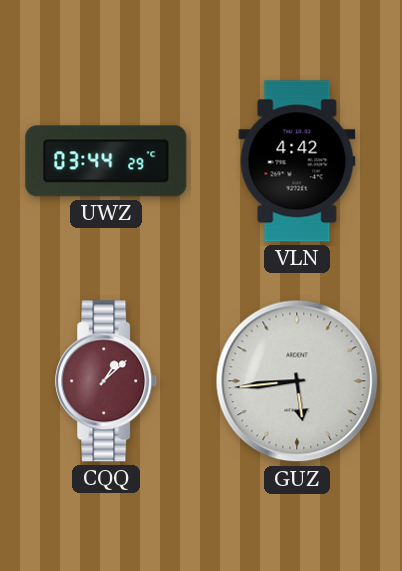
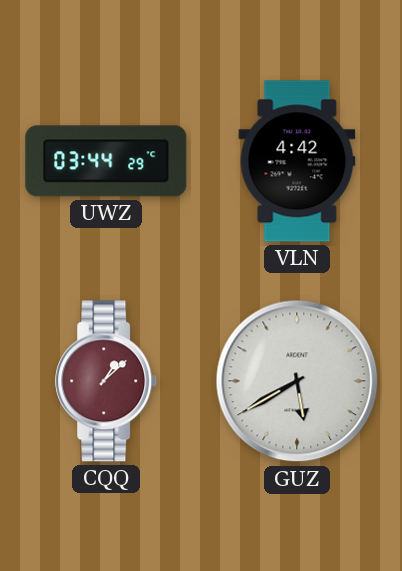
GUZ: 5:44 -> 5:40 (297, 381)
